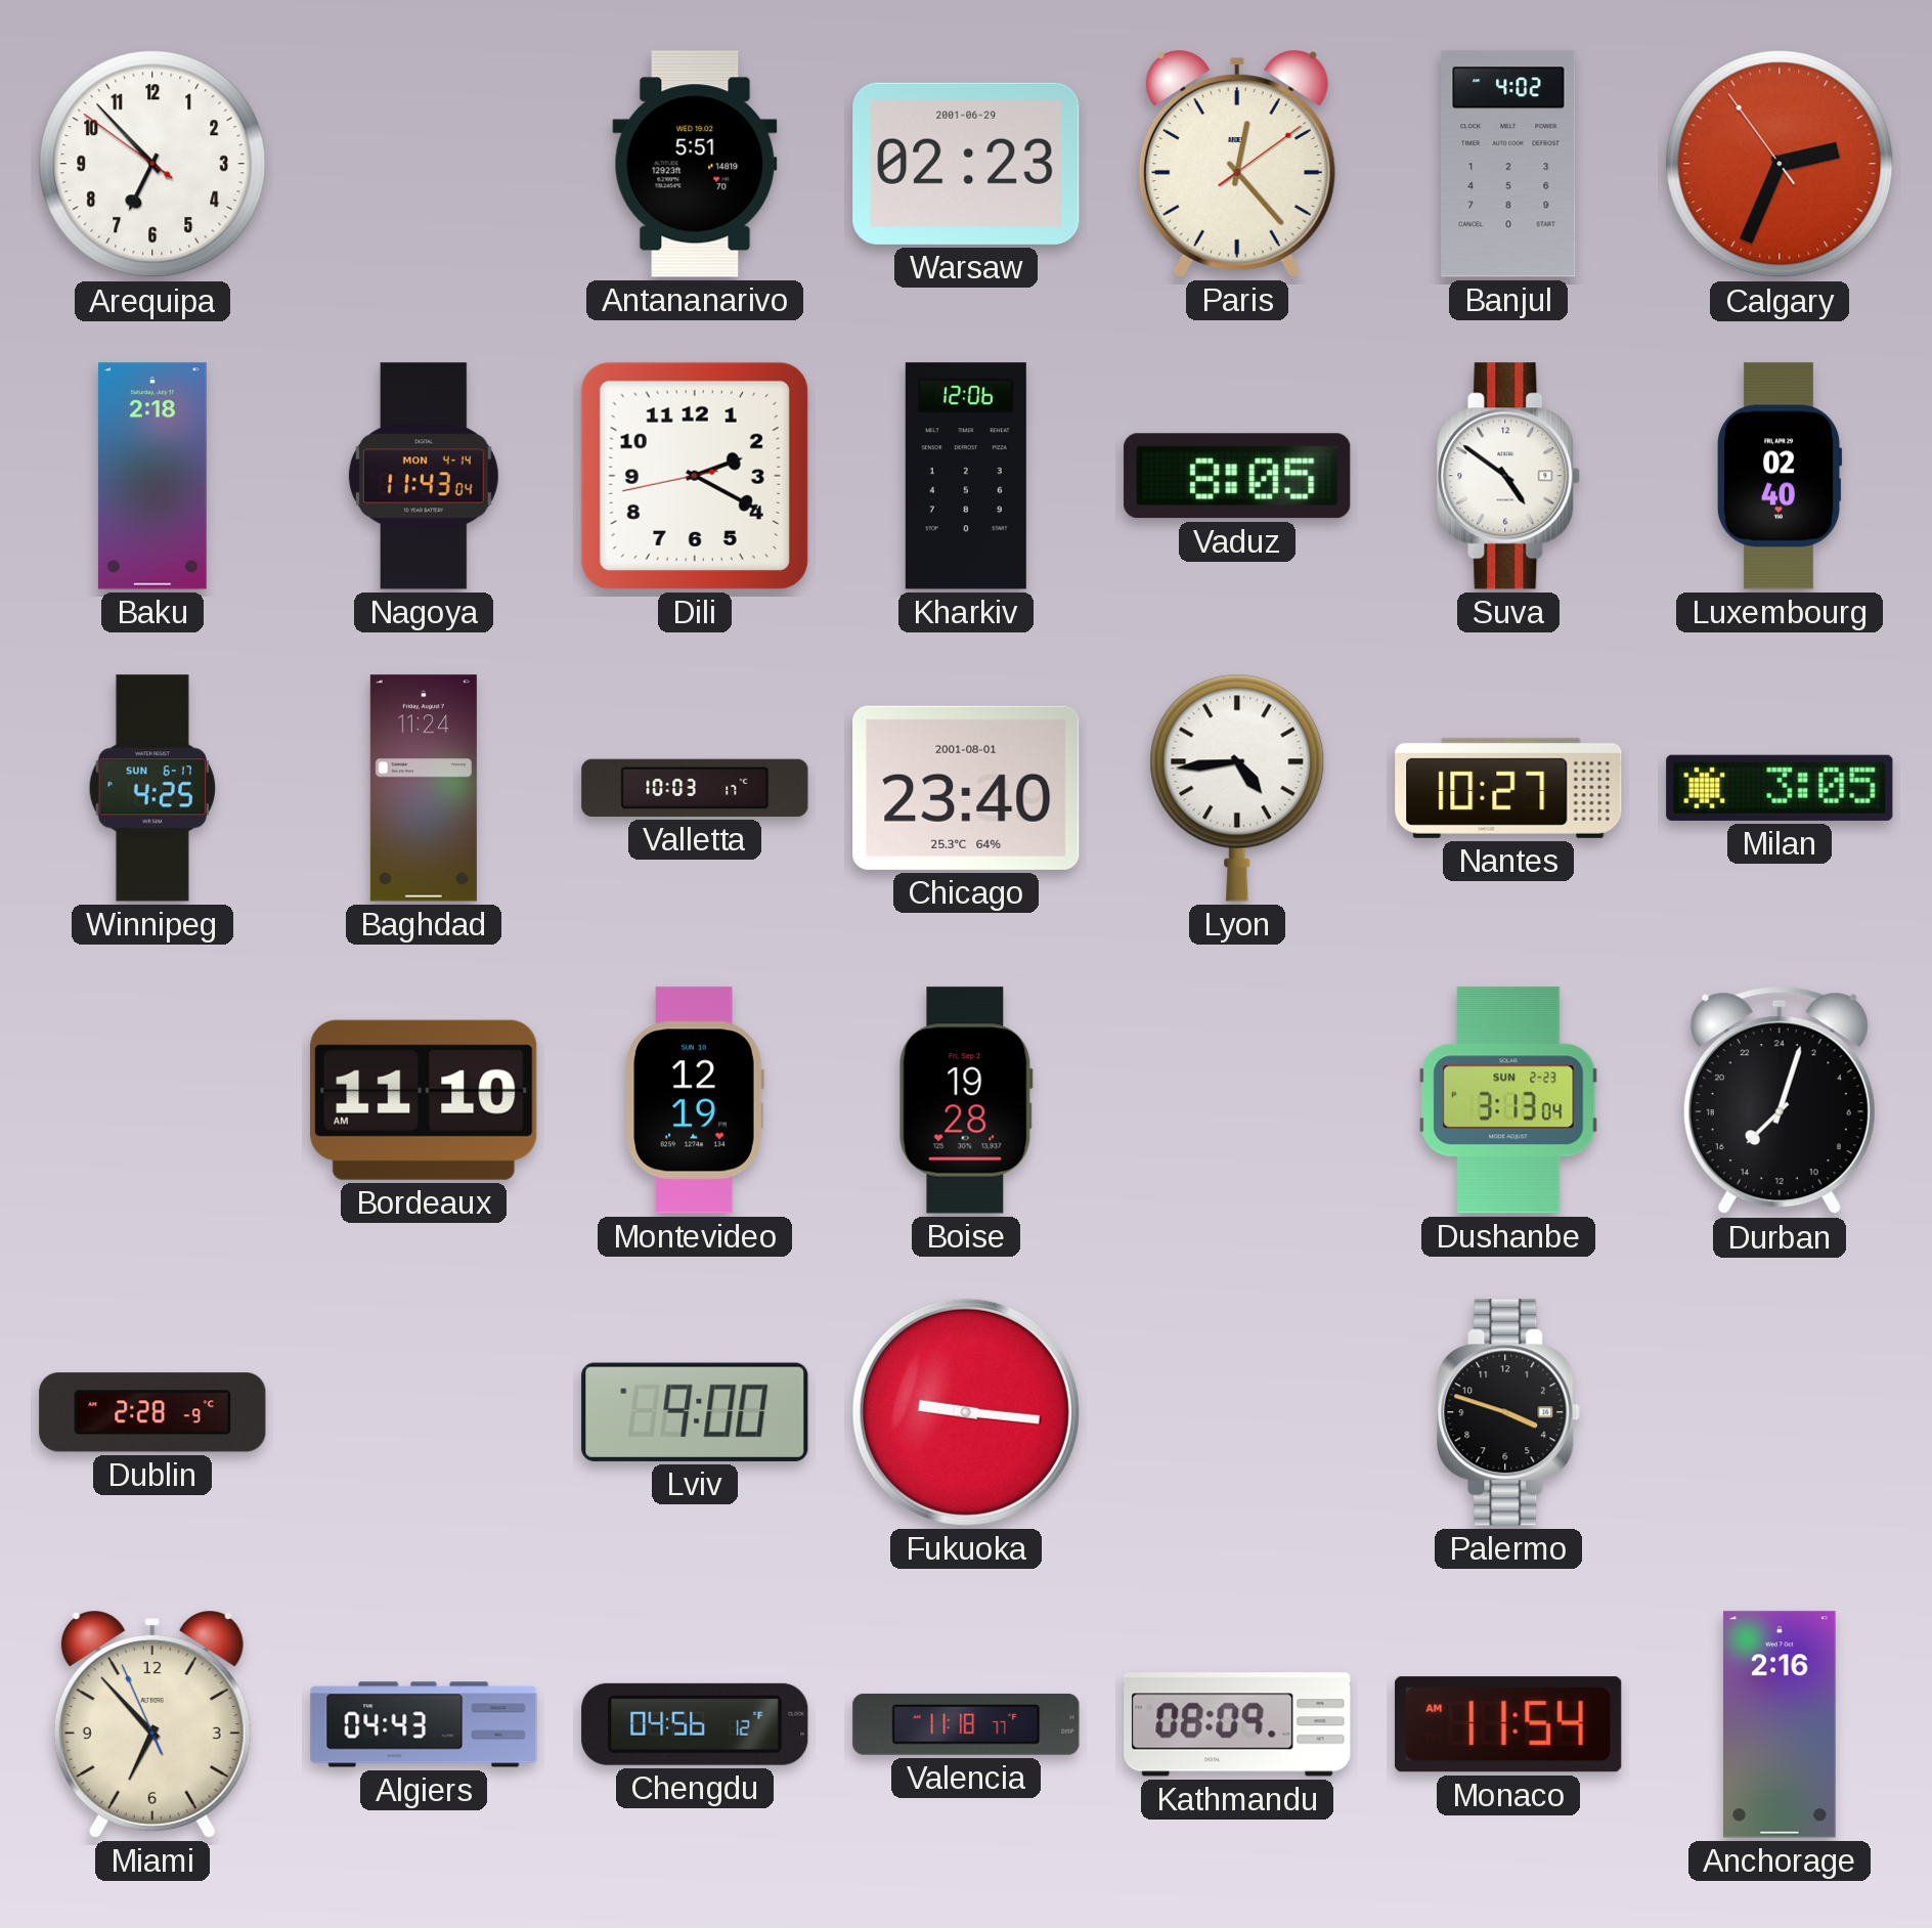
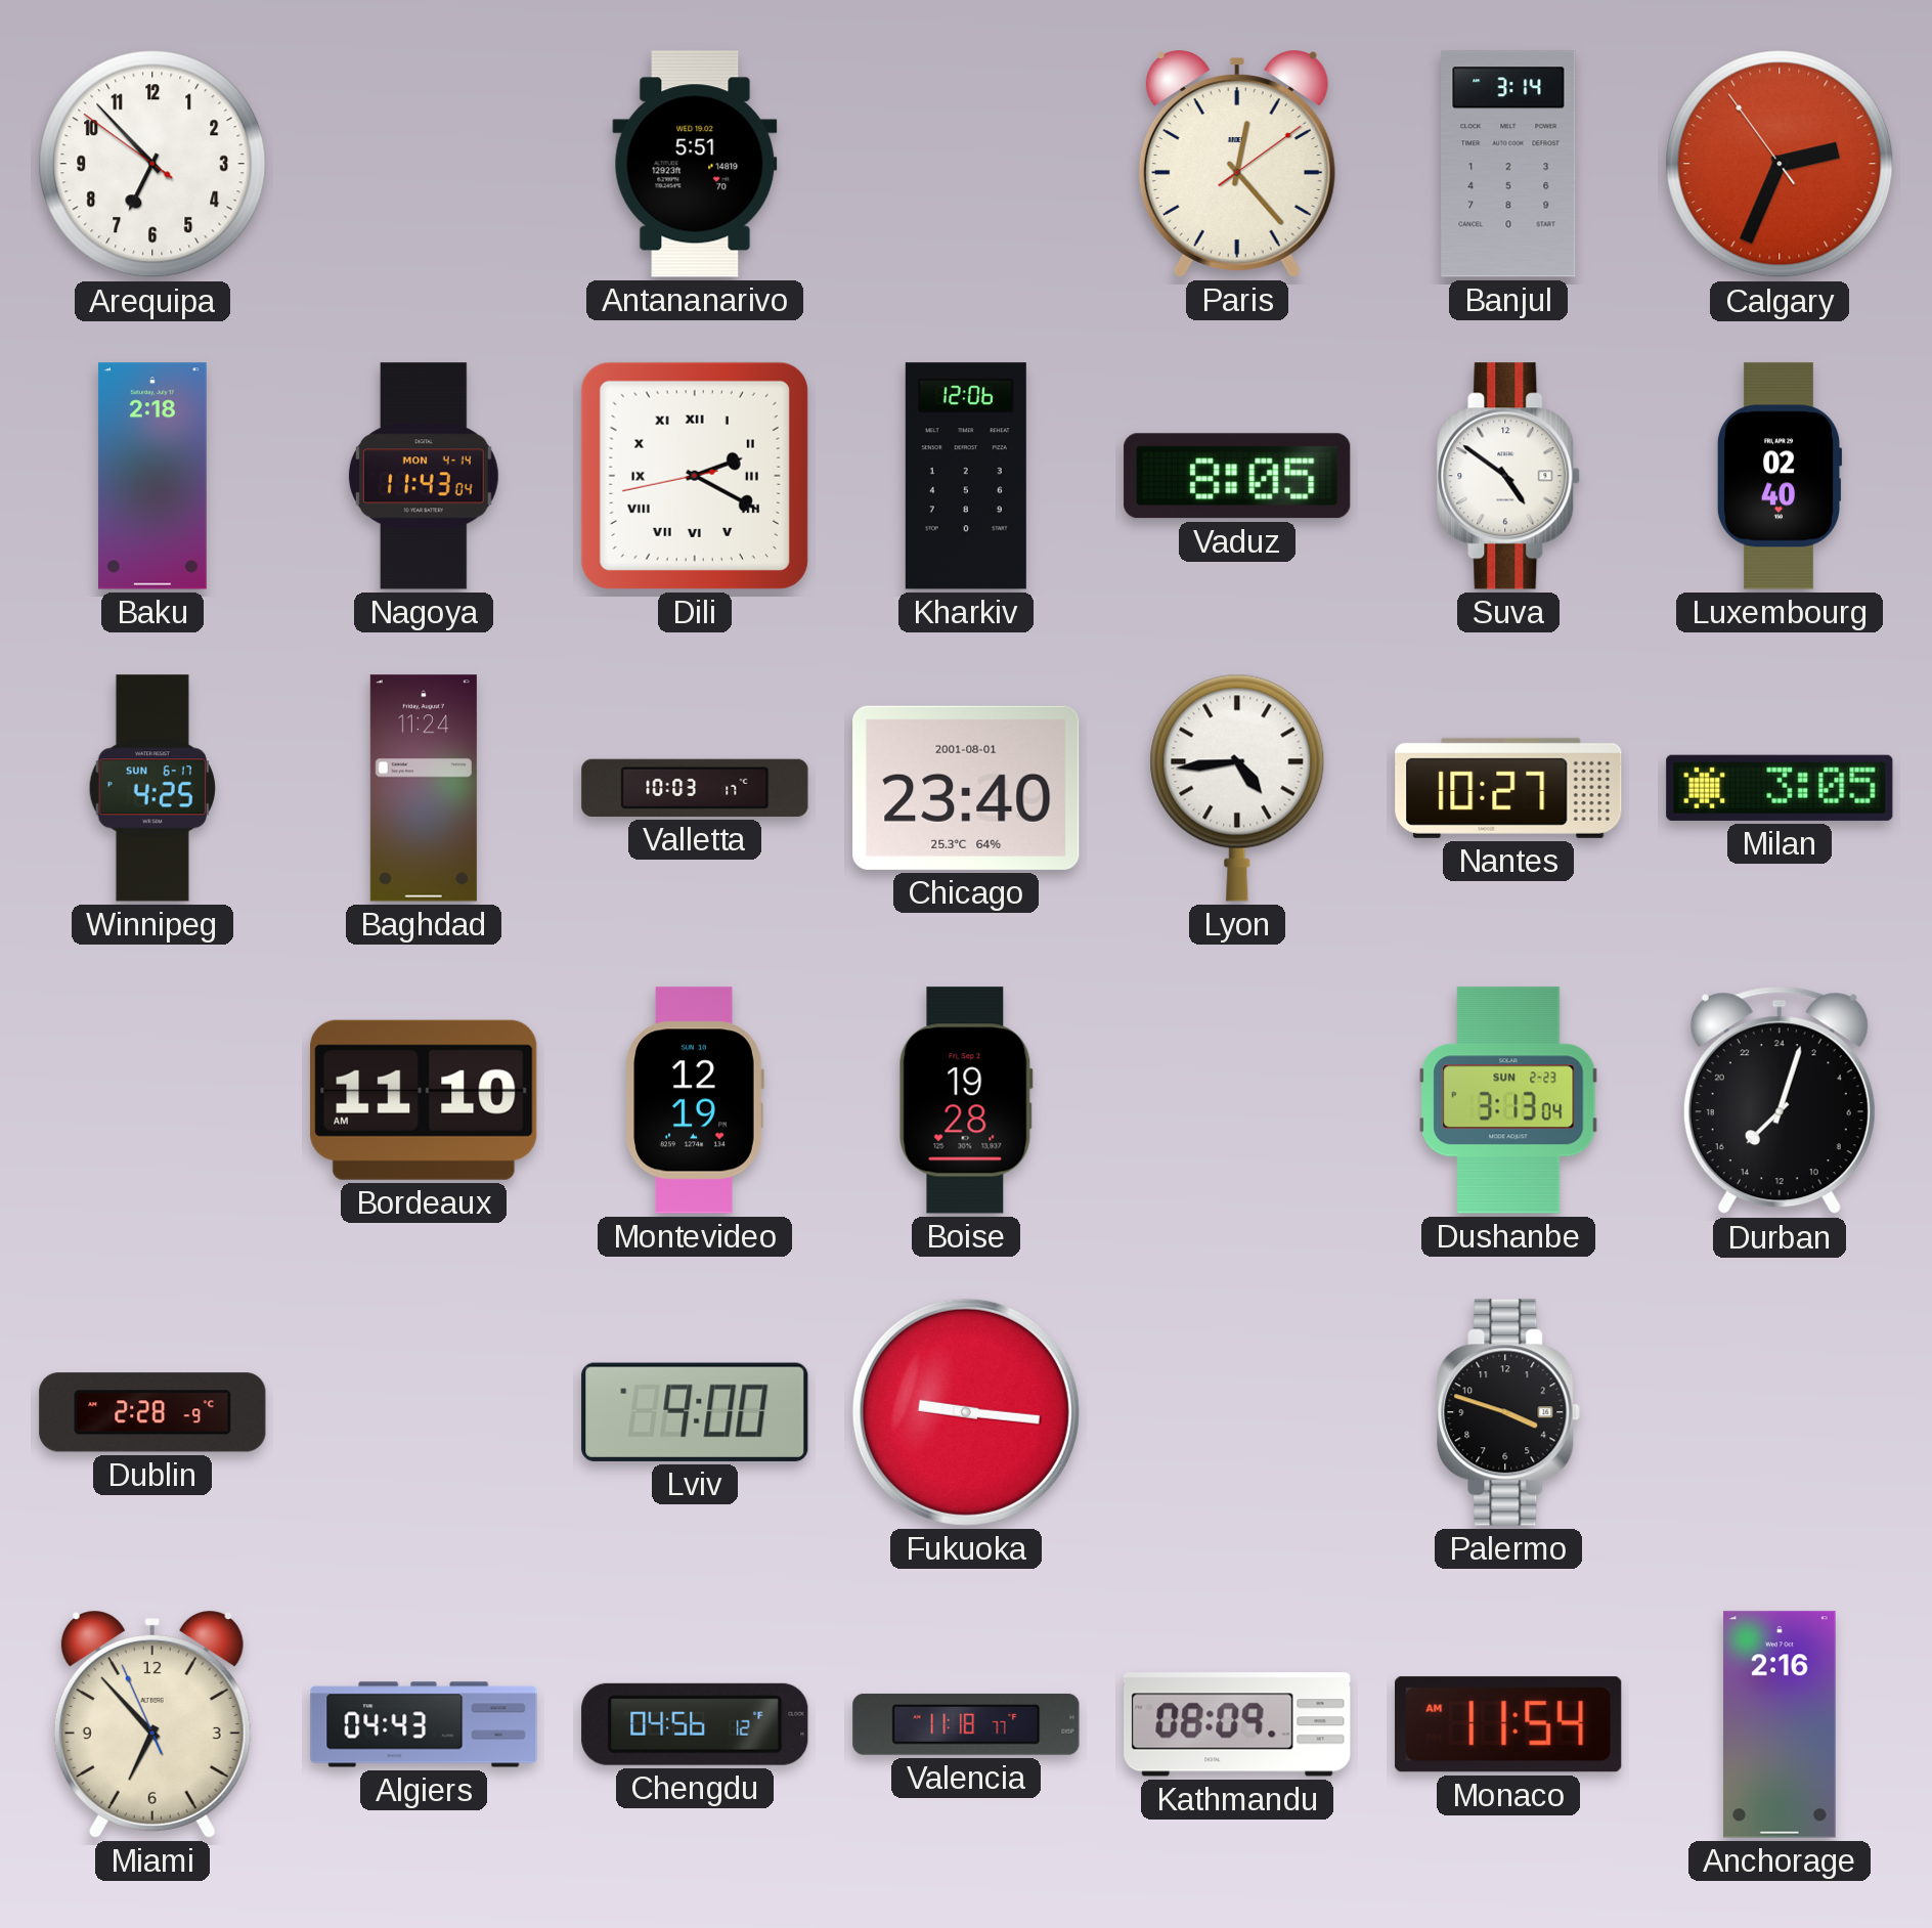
Warsaw: 02:23 -> none (966, 164)
Banjul: 4:02 -> 3:14 (1508, 164)
Dili numerals: Arabic -> Roman (695, 476)
